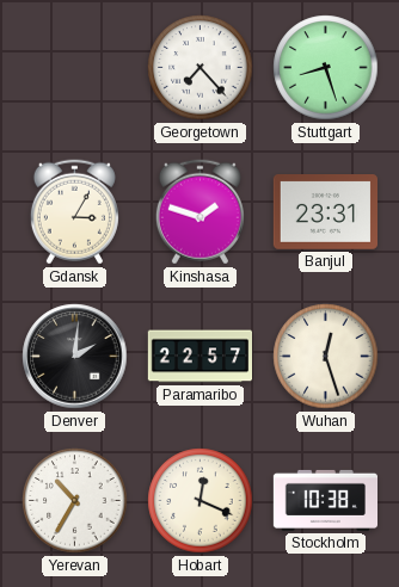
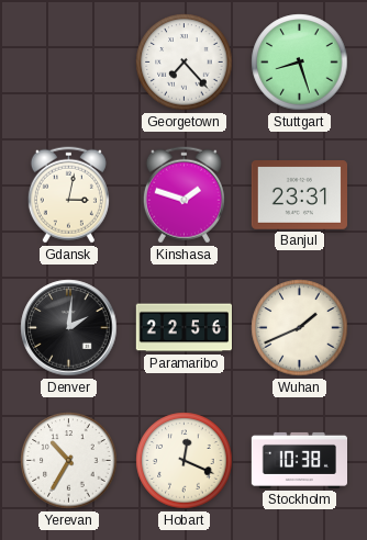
Gdansk: 3:05 -> 3:02 (68, 195)
Paramaribo: 22:57 -> 22:56 (183, 328)
Wuhan: 12:27 -> 1:41 (300, 328)
